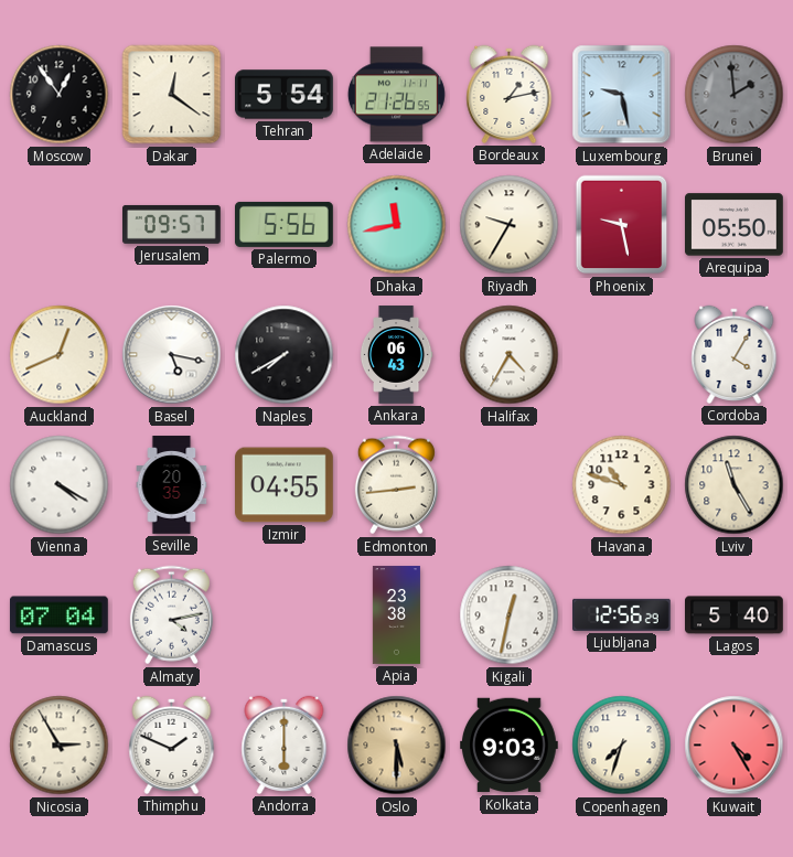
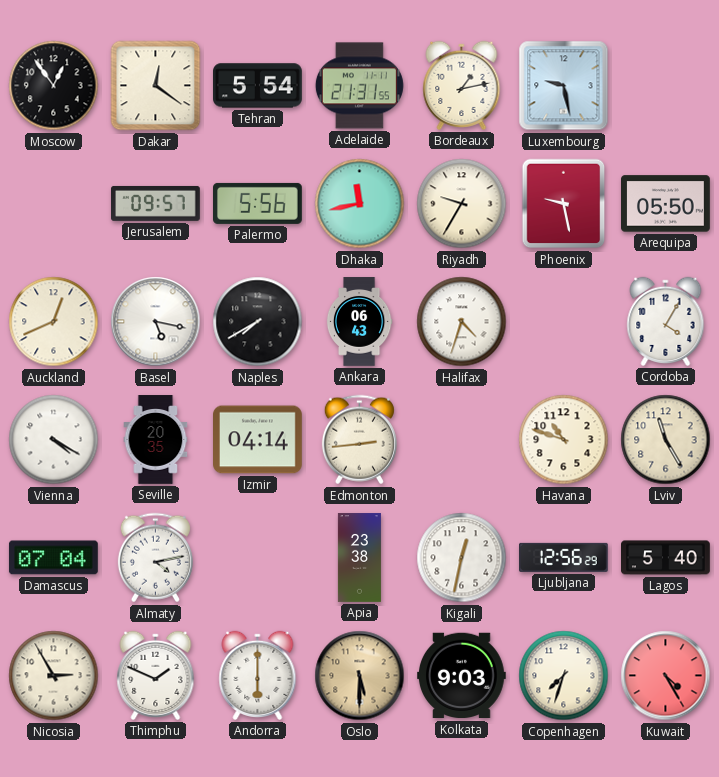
Adelaide: 21:26 -> 21:31 (359, 86)
Brunei: 1:59 -> none (735, 95)
Halifax: 4:35 -> 4:33 (462, 322)
Izmir: 04:55 -> 04:14 (258, 440)
